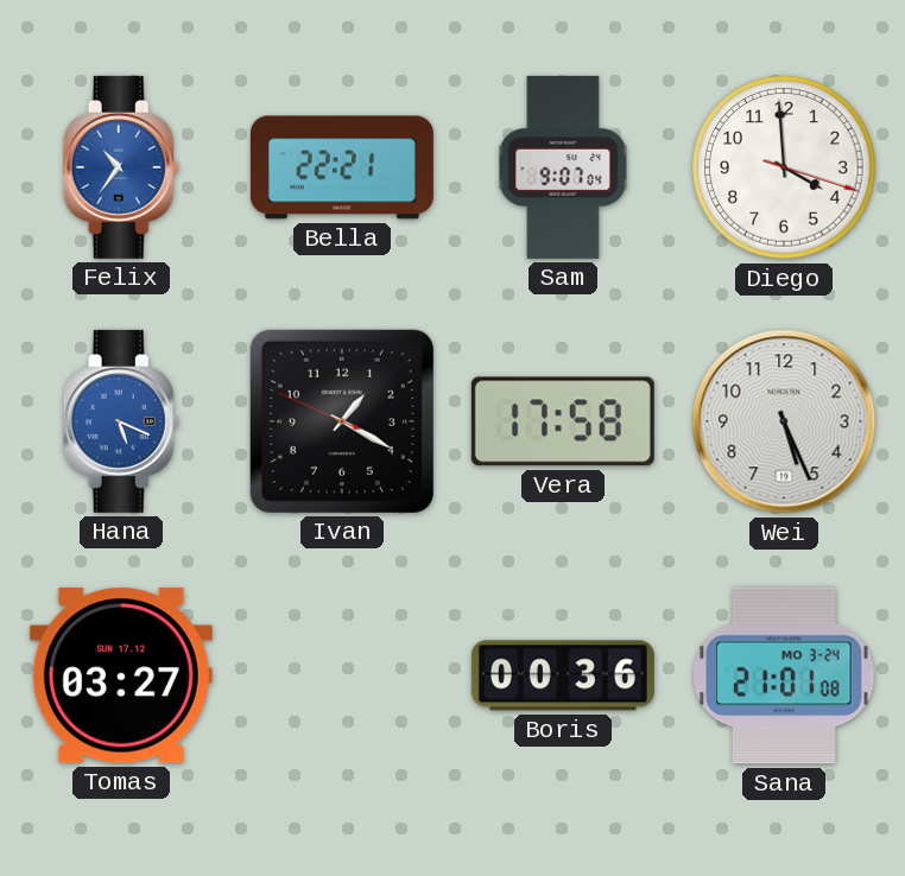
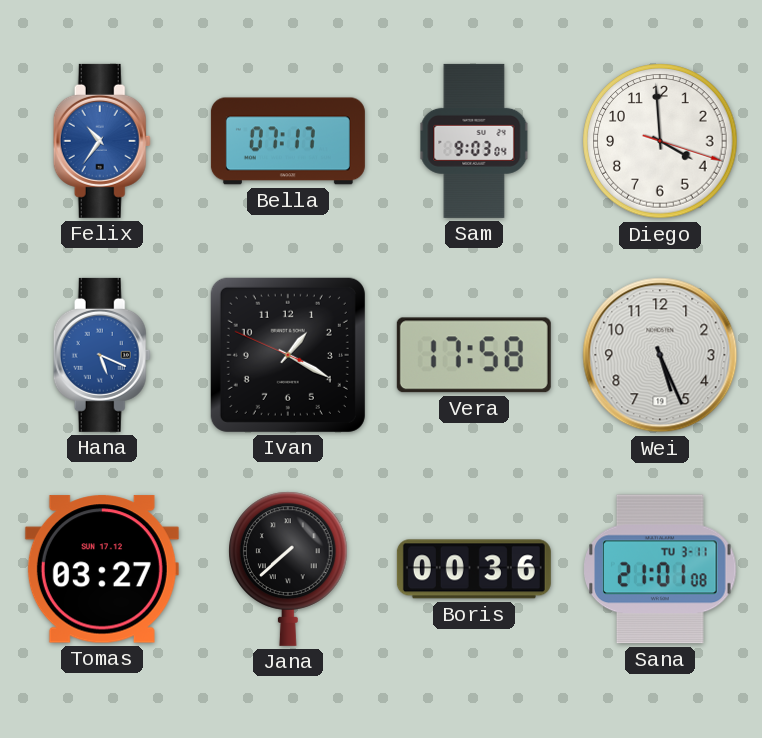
Bella: 22:21 -> 07:17 (288, 141)
Sam: 9:07 -> 9:03 (474, 141)
Jana: none -> 7:38 (288, 569)
Sana date: MO 3-24 -> TU 3-11 (660, 569)
